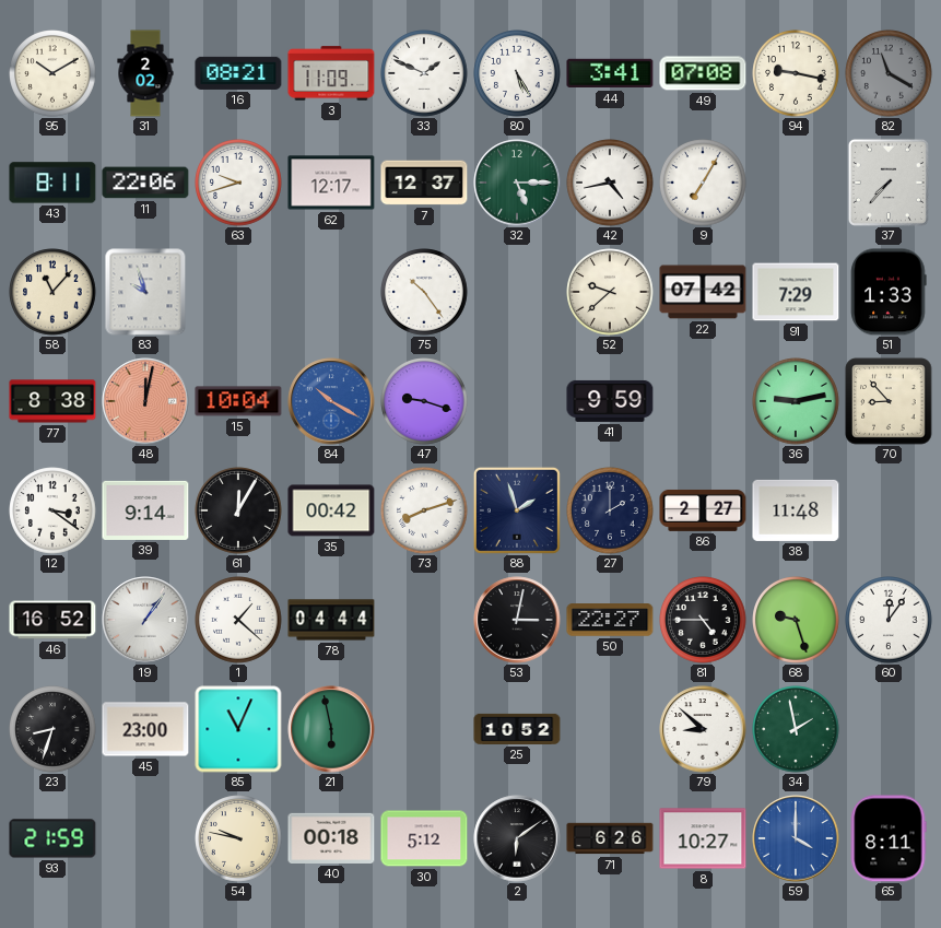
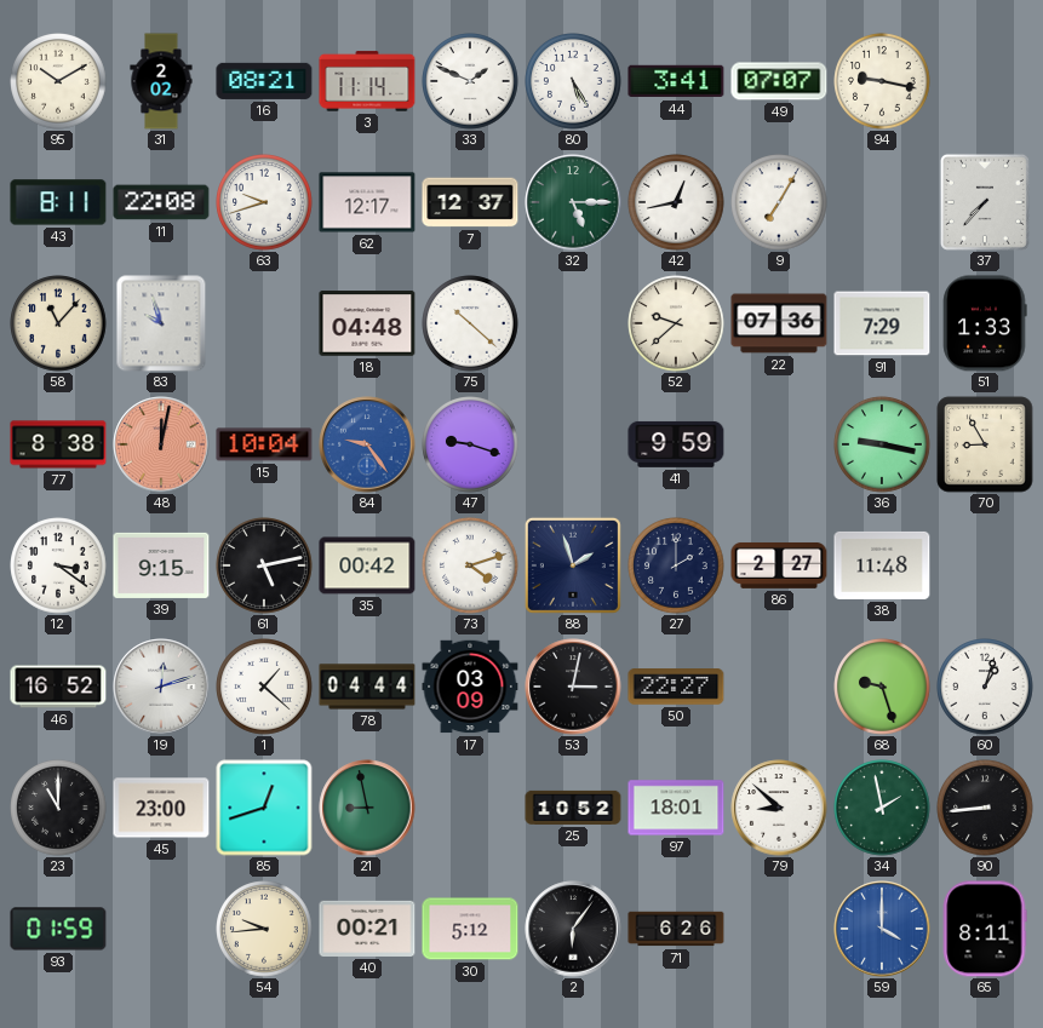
3: 11:09 -> 11:14 (367, 81)
49: 07:08 -> 07:07 (779, 81)
82: 11:20 -> none (889, 73)
11: 22:06 -> 22:08 (161, 202)
42: 4:43 -> 12:43 (676, 202)
18: none -> 04:48 (367, 323)
75: 10:24 -> 10:22 (470, 323)
22: 07:42 -> 07:36 (779, 323)
84: 10:20 -> 9:24 (367, 444)
36: 9:13 -> 9:17 (882, 444)
70: 8:53 -> 8:55 (985, 444)
39: 9:14 -> 9:15 (161, 565)
61: 12:05 -> 5:13 (264, 565)
73: 8:12 -> 4:12 (470, 565)
19: 1:06 -> 12:12 (161, 687)
17: none -> 03:09 (470, 687)
81: 4:45 -> none (703, 620)
60: 12:06 -> 1:03 (985, 687)
23: 8:33 -> 11:00 (58, 808)
85: 11:04 -> 12:42 (264, 808)
21: 5:58 -> 8:58 (367, 808)
97: none -> 18:01 (676, 808)
90: none -> 8:44 (985, 808)
93: 21:59 -> 01:59 (58, 929)
54: 9:47 -> 9:44 (264, 929)
40: 00:18 -> 00:21 (367, 929)
2: 6:09 -> 6:06 (573, 929)
8: 10:27 -> none (703, 838)
